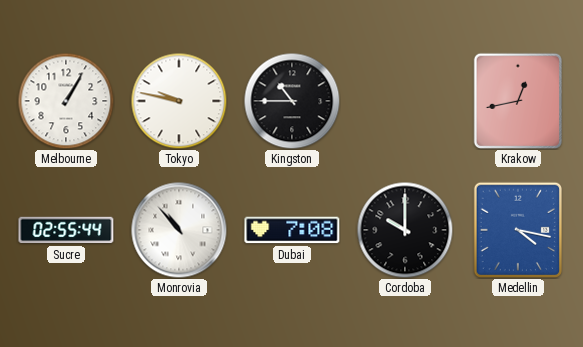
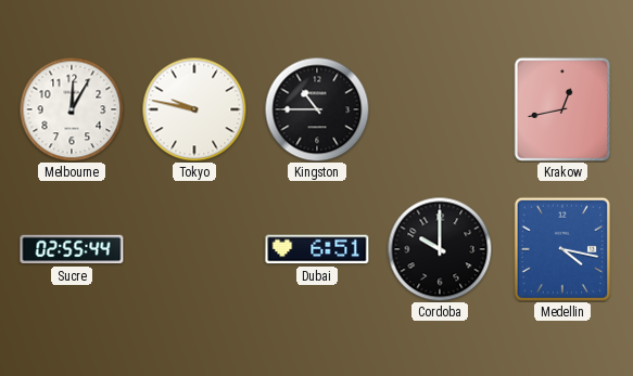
Melbourne: 1:05 -> 12:05 (72, 109)
Monrovia: 10:53 -> none (179, 230)
Dubai: 7:08 -> 6:51 (317, 249)
